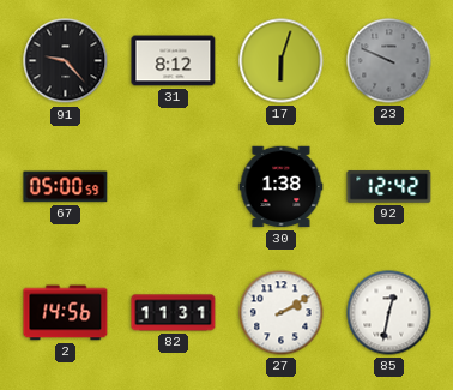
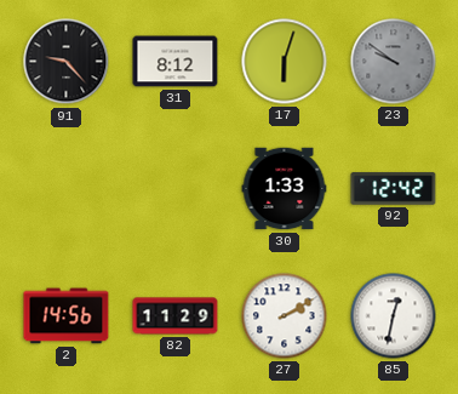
23: 9:49 -> 9:51 (394, 62)
67: 05:00 -> none (66, 187)
30: 1:38 -> 1:33 (285, 189)
82: 11:31 -> 11:29 (176, 316)
